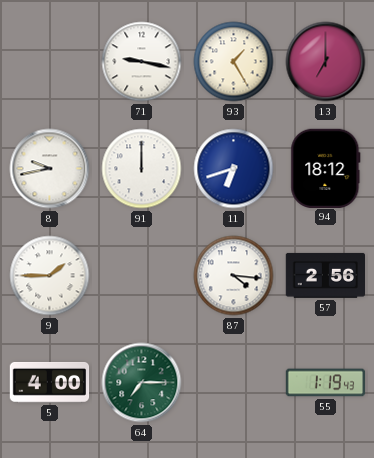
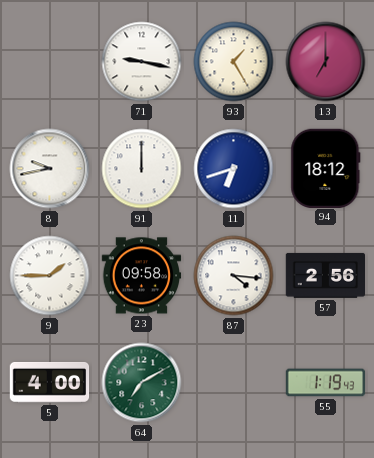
23: none -> 09:58 (142, 276)
64: 7:15 -> 7:10 (142, 383)
